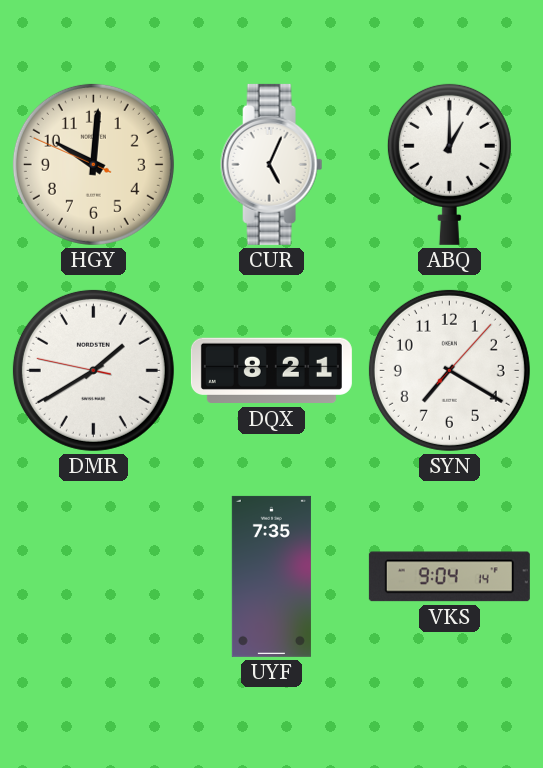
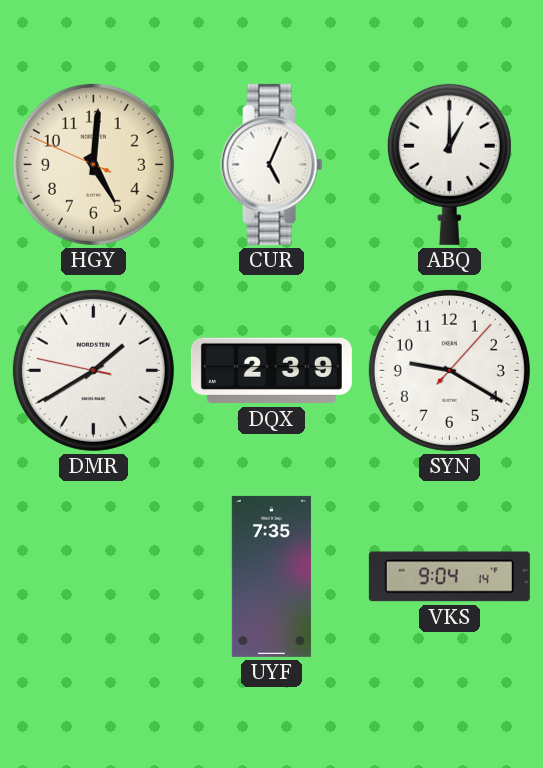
HGY: 10:00 -> 5:00 (93, 164)
DQX: 8:21 -> 2:39 (271, 371)
SYN: 7:20 -> 9:20 (449, 370)
